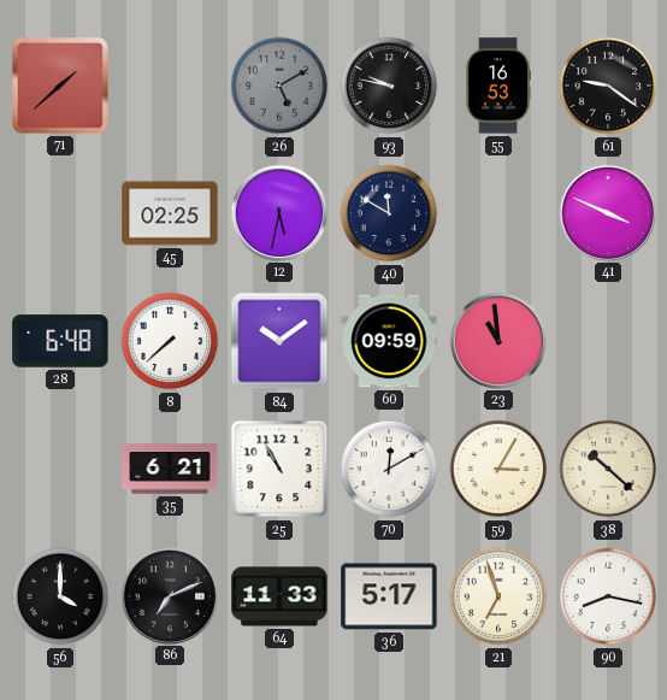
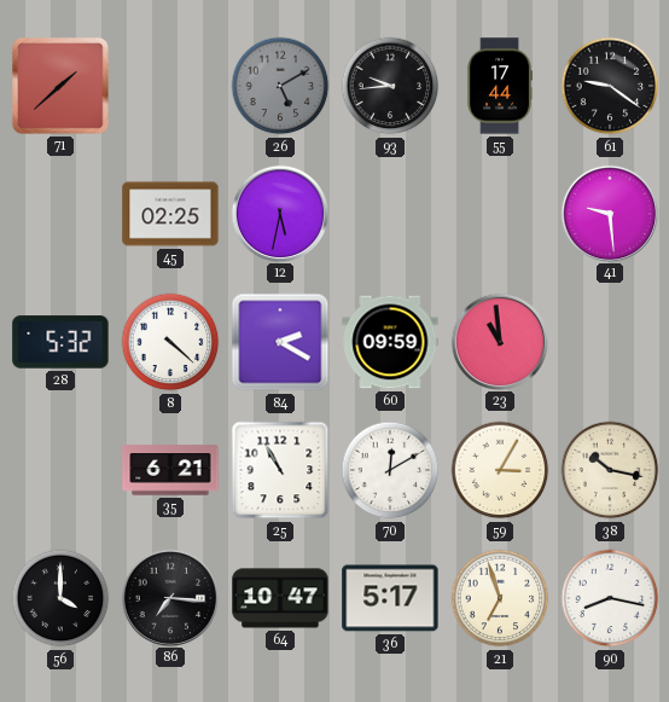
93: 9:47 -> 9:44 (390, 86)
55: 16:53 -> 17:44 (500, 86)
40: 11:50 -> none (389, 213)
41: 3:49 -> 9:29 (609, 213)
28: 6:48 -> 5:32 (60, 342)
8: 7:38 -> 4:22 (170, 342)
84: 10:09 -> 2:20 (280, 342)
38: 10:22 -> 10:17 (610, 470)
86: 7:11 -> 7:16 (169, 597)
64: 11:33 -> 10:47 (280, 598)
